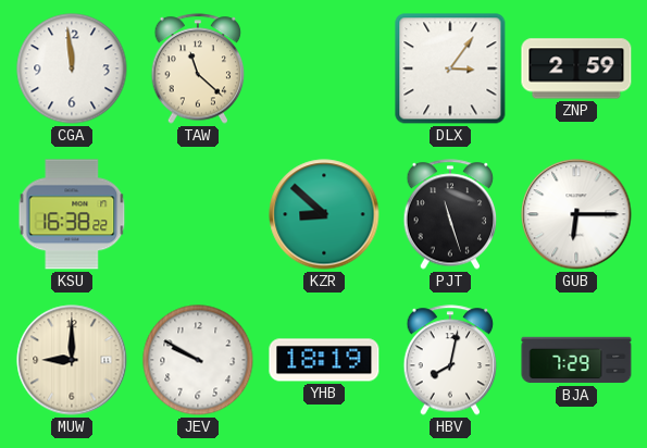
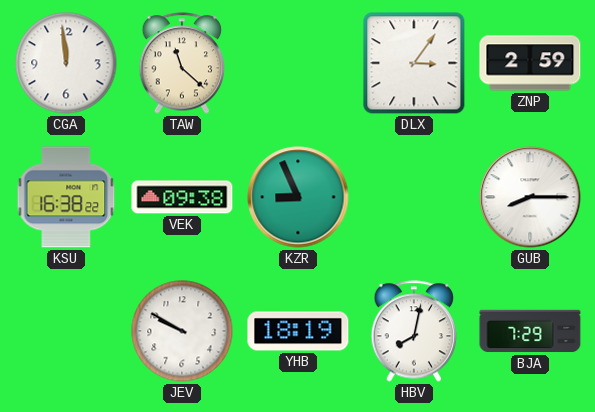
VEK: none -> 09:38 (182, 197)
KZR: 8:52 -> 8:56 (298, 197)
PJT: 11:27 -> none (450, 214)
GUB: 6:15 -> 8:15 (530, 197)
MUW: 9:00 -> none (72, 360)
